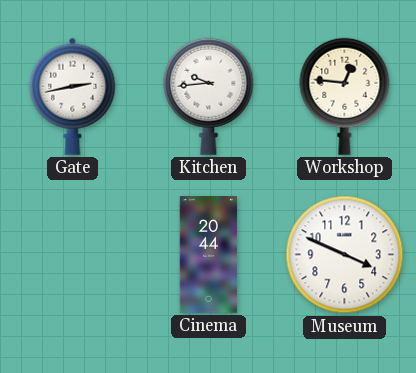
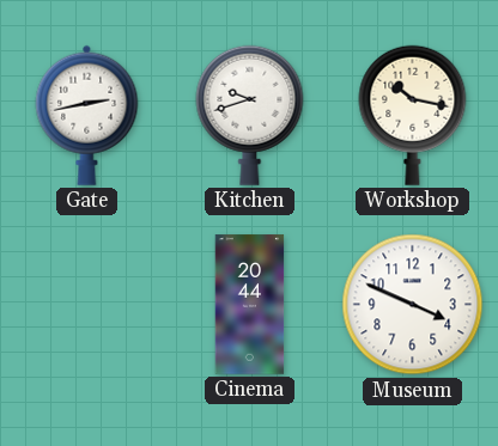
Kitchen: 9:44 -> 9:42 (250, 115)
Workshop: 12:46 -> 10:17 (413, 115)
